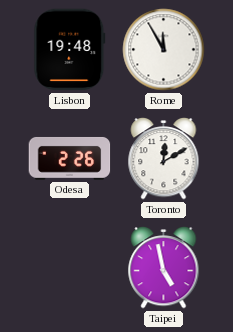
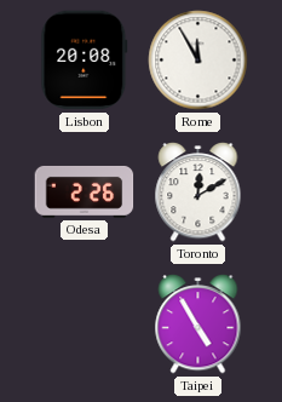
Lisbon: 19:48 -> 20:08 (85, 61)
Taipei: 4:58 -> 4:55 (198, 325)
